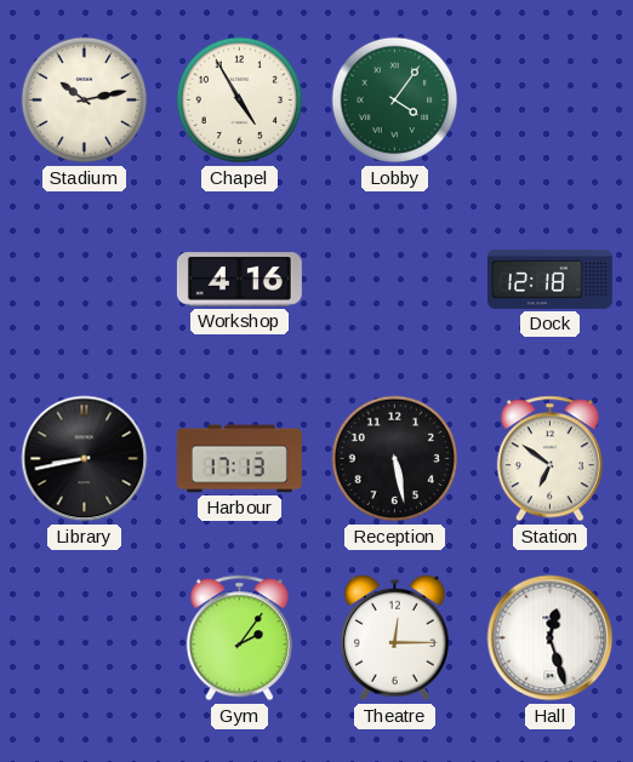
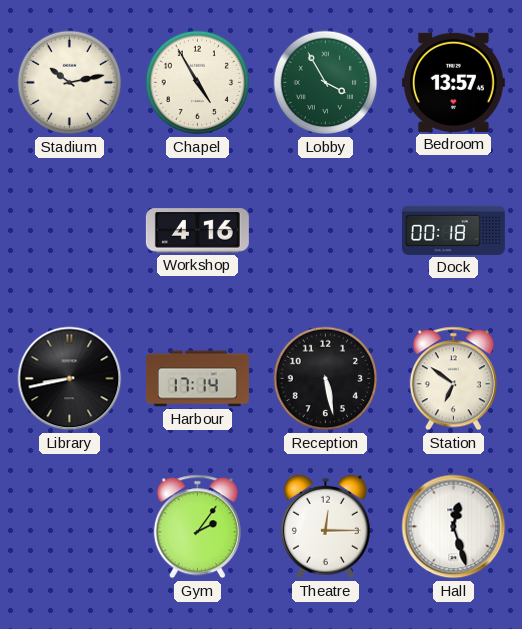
Lobby: 4:06 -> 3:55 (326, 83)
Bedroom: none -> 13:57 (453, 82)
Dock: 12:18 -> 00:18 (453, 230)
Harbour: 17:13 -> 17:14 (197, 379)
